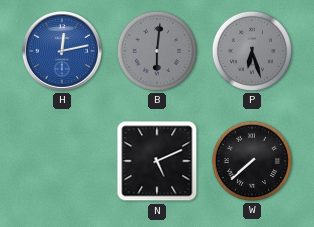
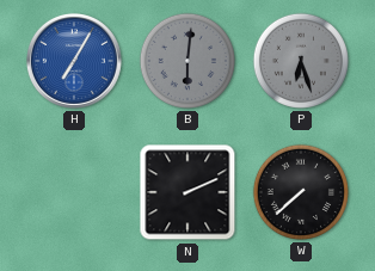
H: 12:13 -> 7:05 (74, 61)
N: 5:11 -> 2:11 (187, 192)
